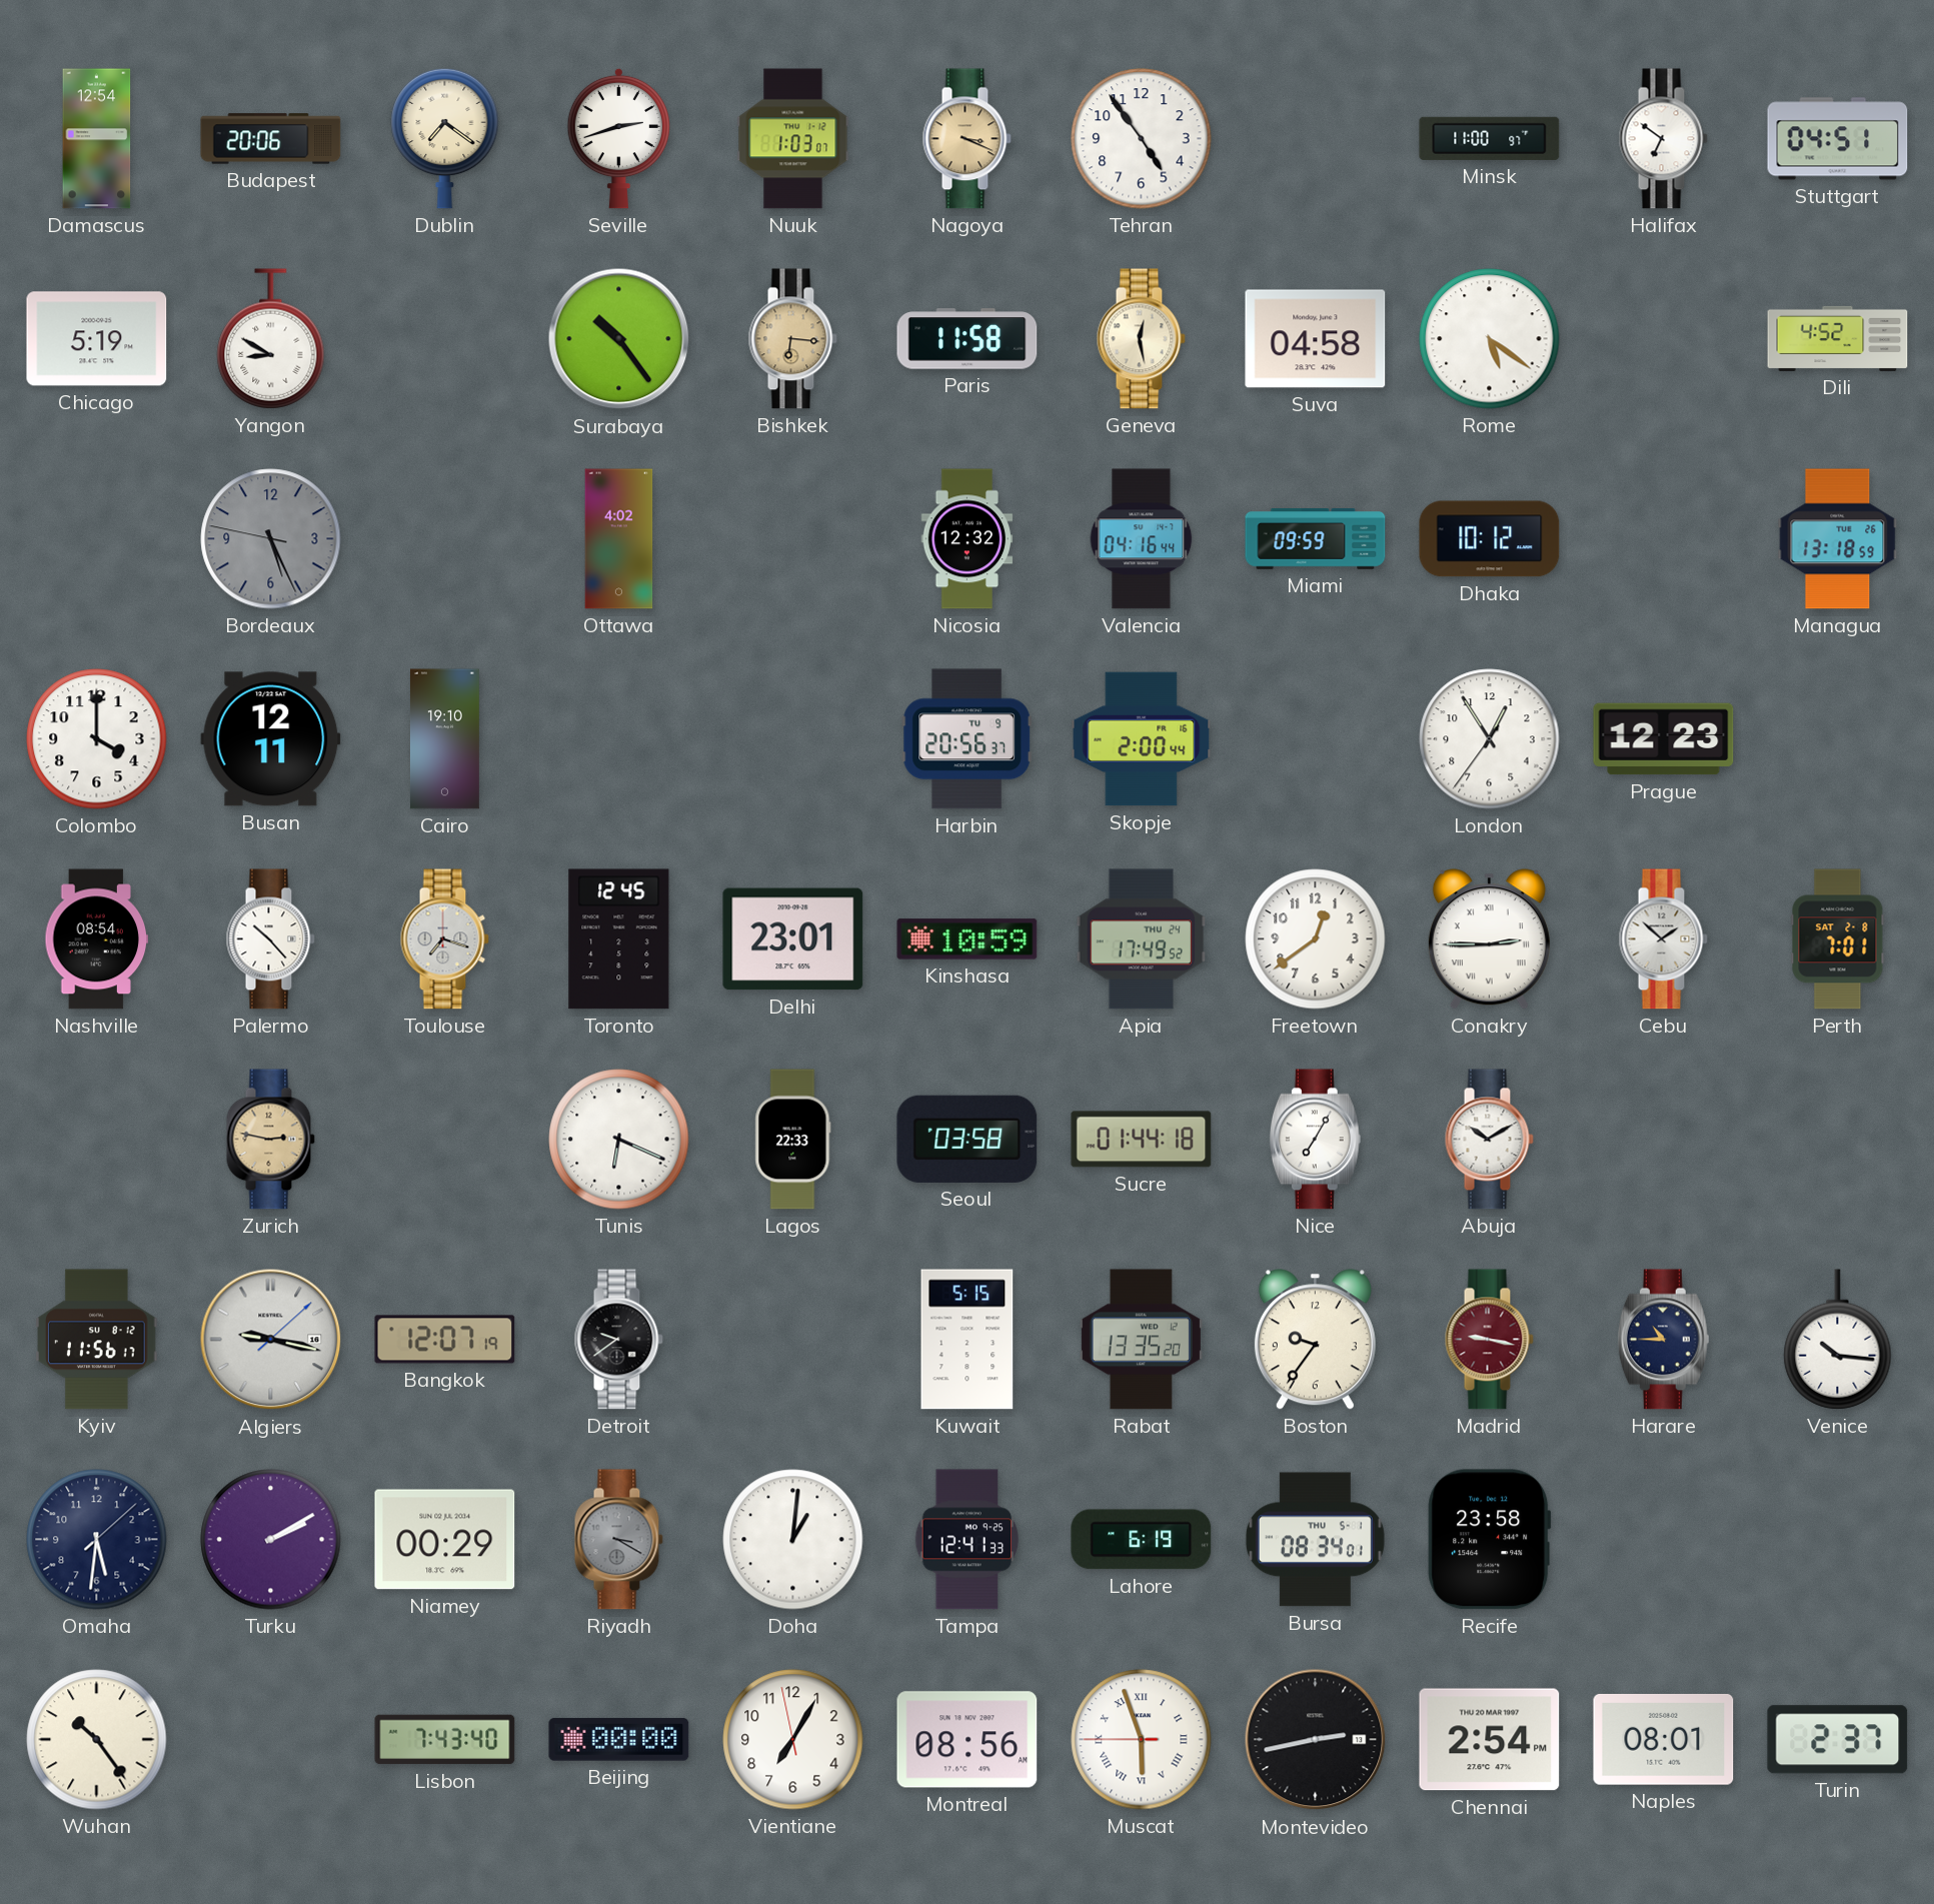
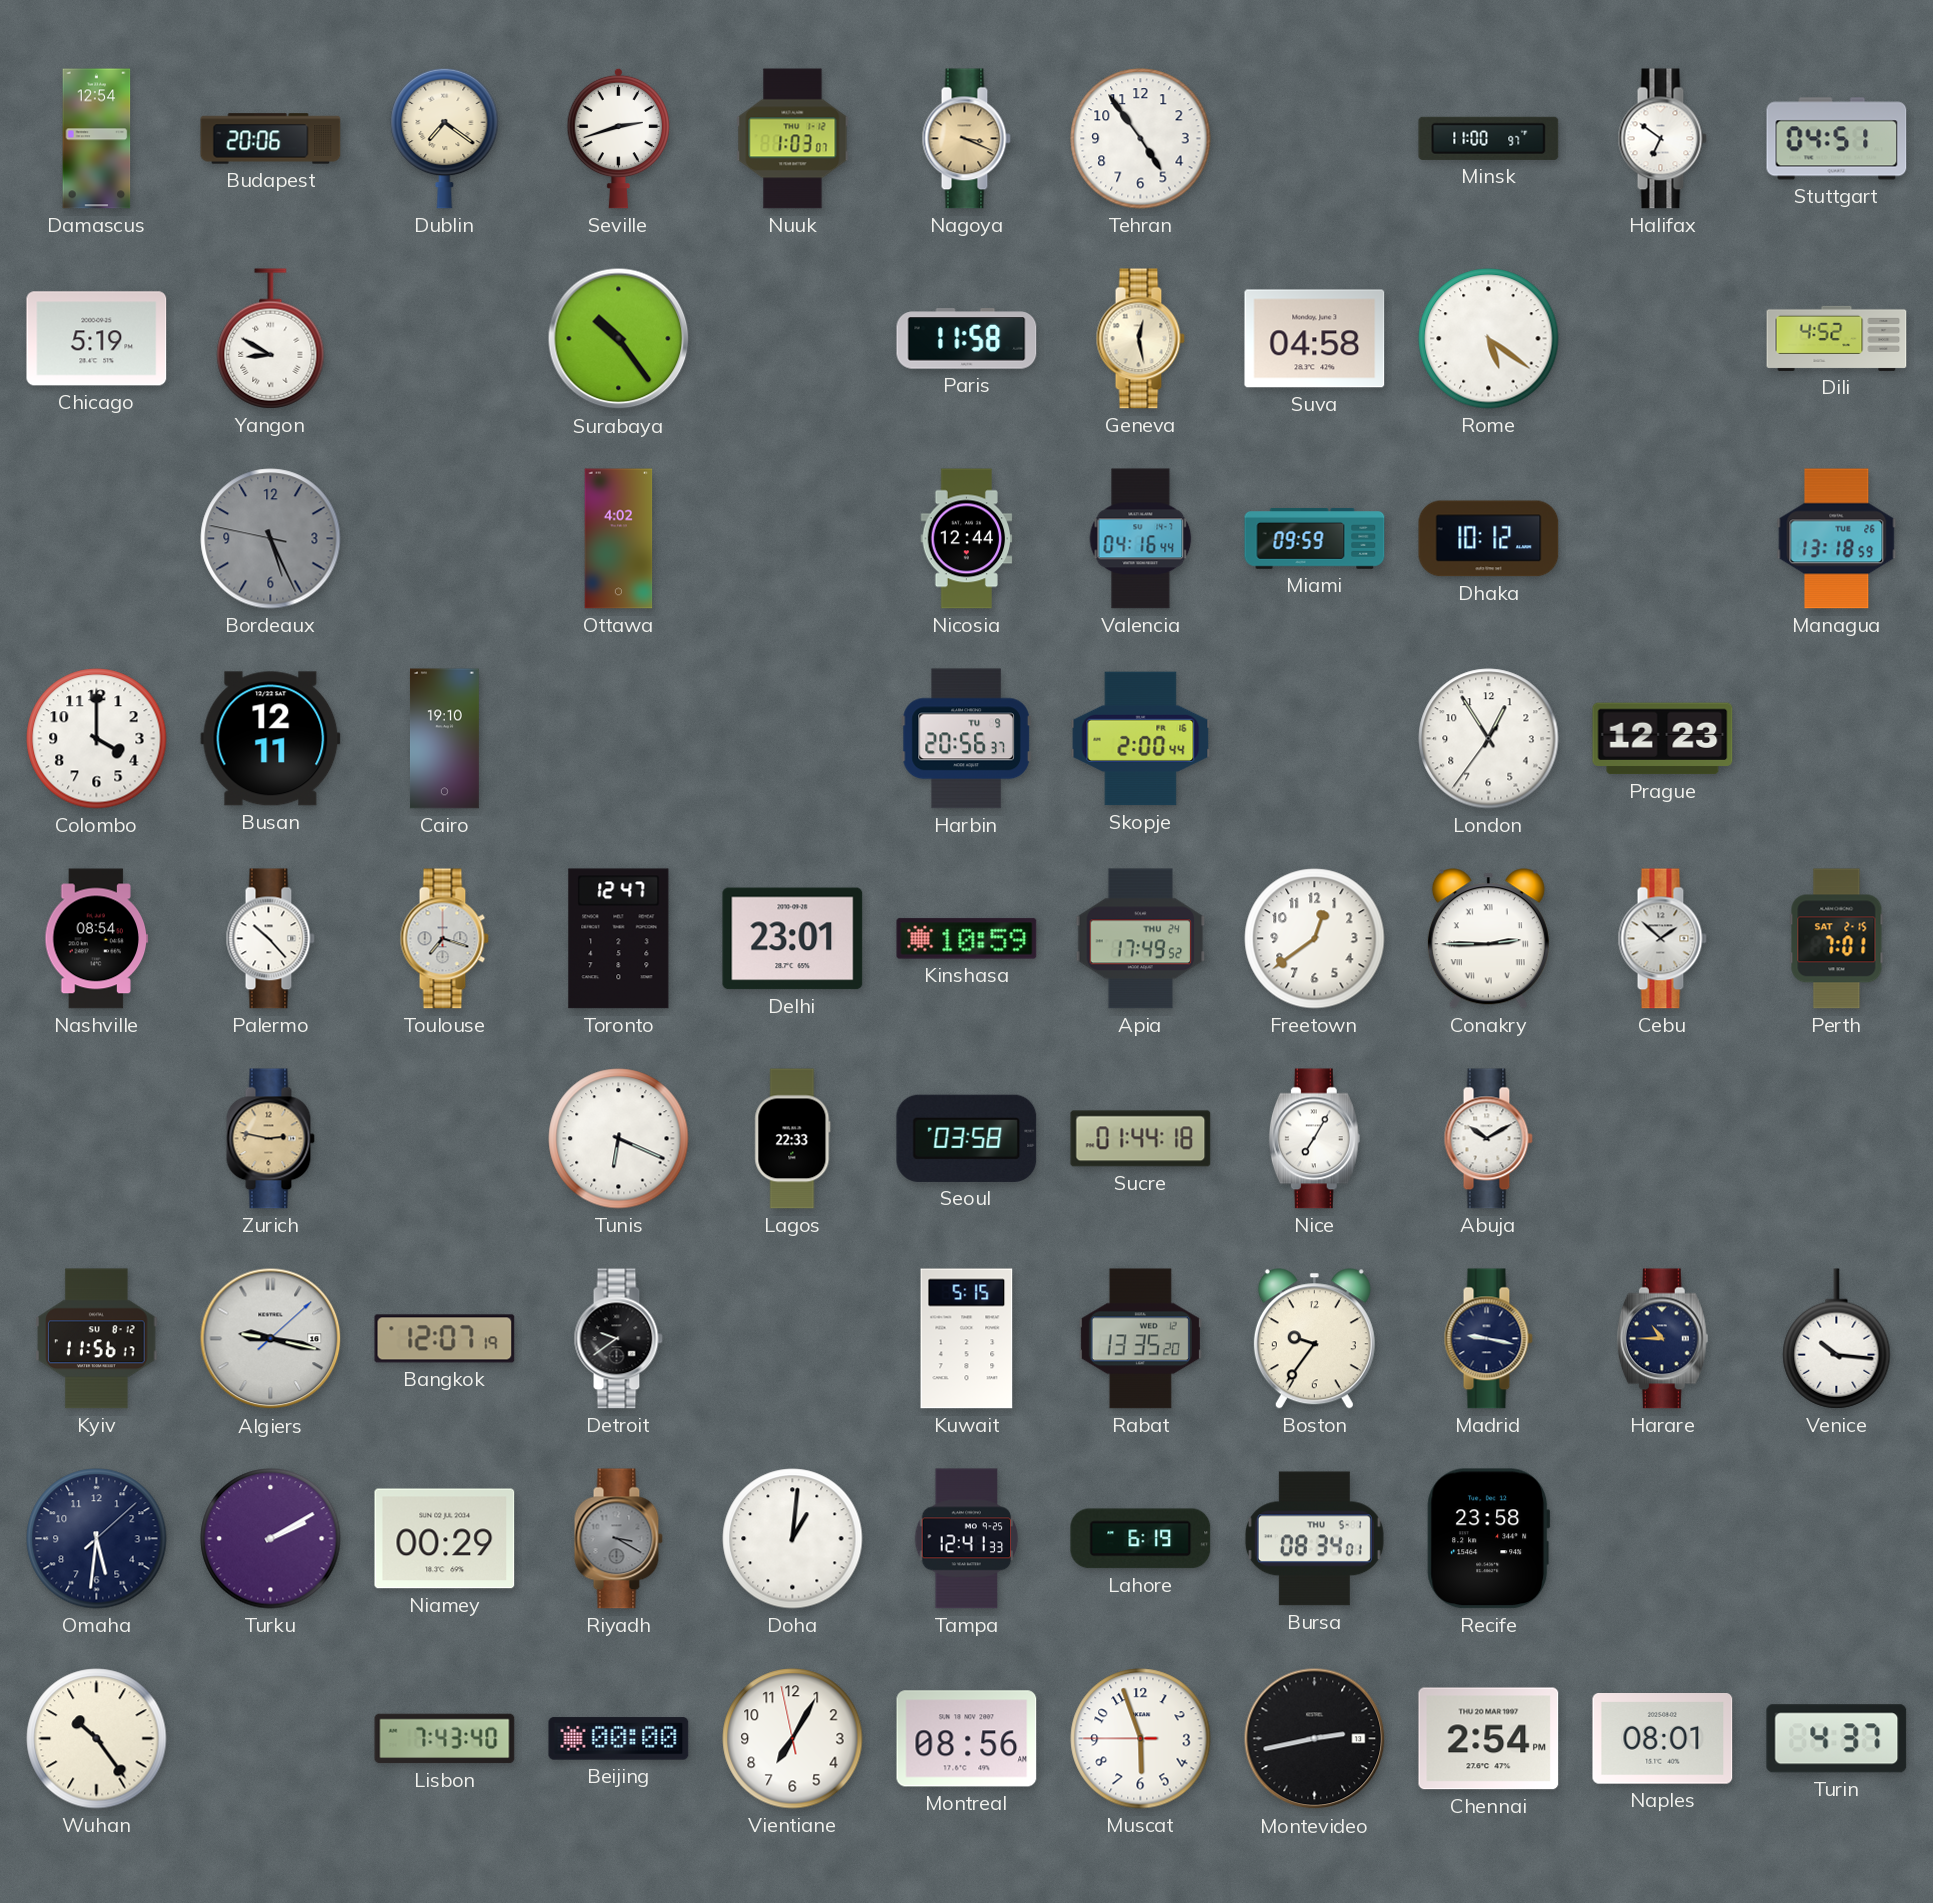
Bishkek: 6:16 -> none (792, 339)
Nicosia: 12:32 -> 12:44 (967, 539)
Toronto: 12:45 -> 12:47 (619, 939)
Perth date: SAT 2-8 -> SAT 2-15 (1837, 939)
Madrid dial: burgundy -> navy (1488, 1339)
Muscat numerals: Roman -> Arabic (1141, 1739)
Turin: 2:37 -> 4:37 (1837, 1739)
